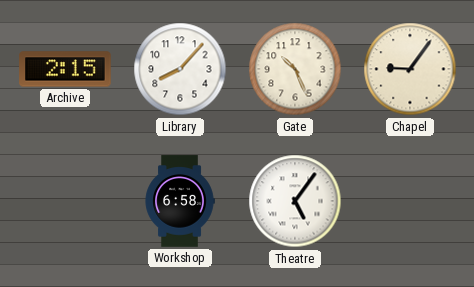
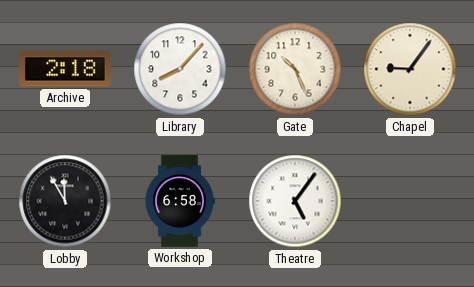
Archive: 2:15 -> 2:18 (65, 69)
Lobby: none -> 11:55 (65, 201)
